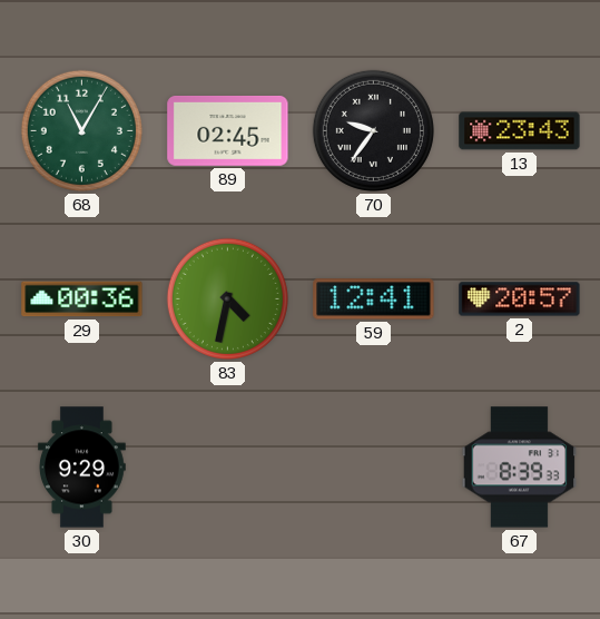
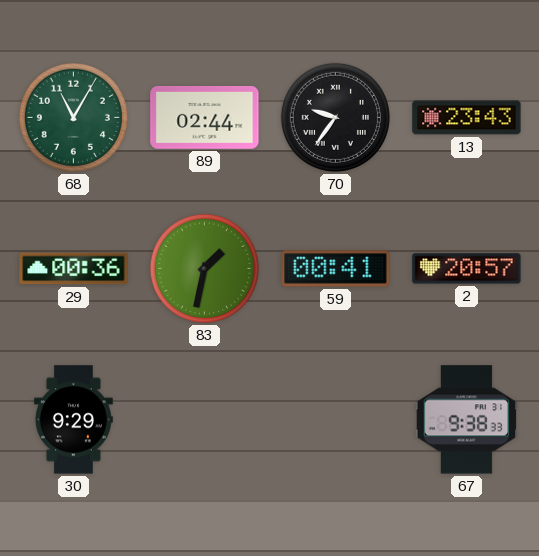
89: 02:45 -> 02:44 (205, 117)
83: 4:32 -> 1:32 (204, 268)
59: 12:41 -> 00:41 (336, 269)
67: 8:39 -> 9:38 (467, 420)
